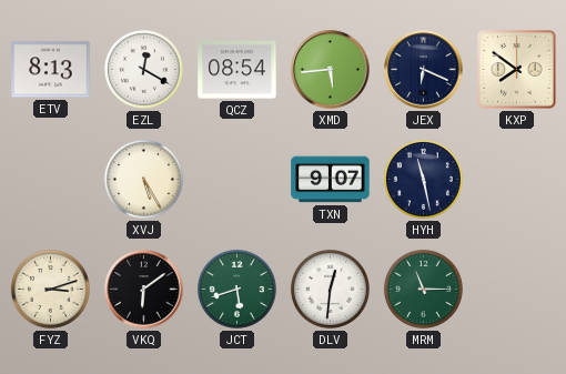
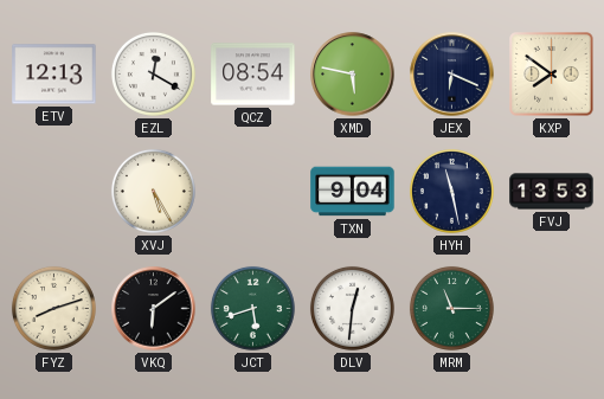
ETV: 8:13 -> 12:13 (54, 75)
XMD: 5:44 -> 5:47 (353, 75)
TXN: 9:07 -> 9:04 (353, 192)
FVJ: none -> 13:53 (552, 192)
FYZ: 3:12 -> 8:12 (53, 308)
